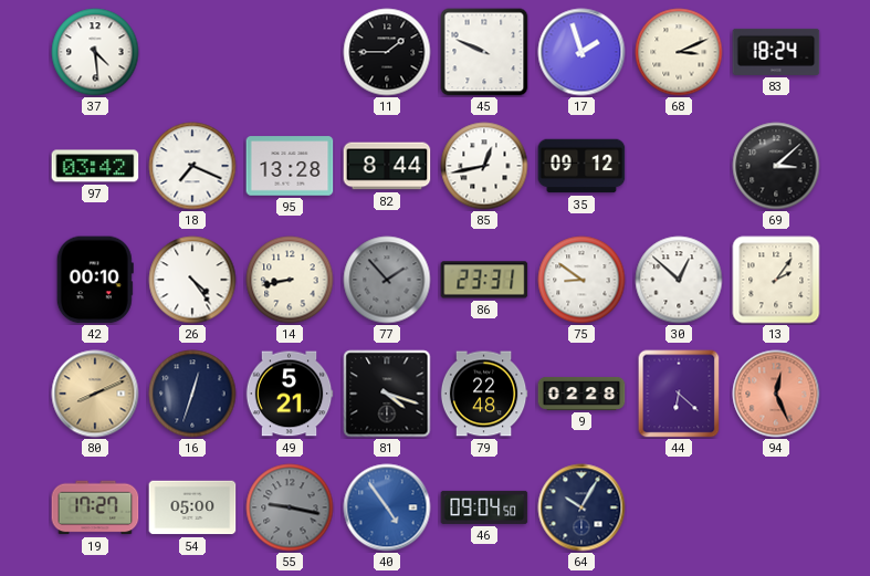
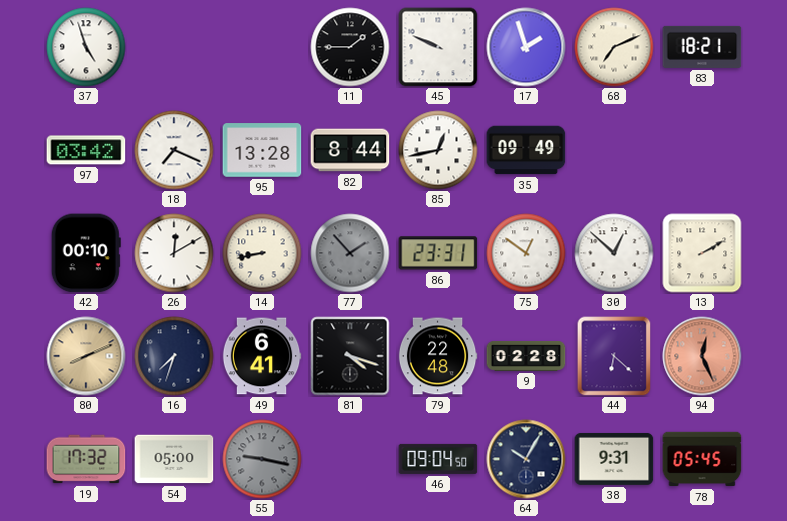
37: 4:29 -> 4:57 (86, 47)
68: 3:11 -> 7:11 (614, 47)
83: 18:24 -> 18:21 (702, 47)
35: 09:12 -> 09:49 (526, 150)
69: 3:08 -> none (776, 166)
26: 4:24 -> 12:10 (174, 253)
75: 8:51 -> 12:51 (526, 253)
13: 2:06 -> 2:10 (702, 253)
16: 12:33 -> 7:33 (174, 356)
49: 5:21 -> 6:41 (262, 356)
19: 17:27 -> 17:32 (86, 459)
40: 4:54 -> none (387, 507)
38: none -> 9:31 (614, 459)
78: none -> 05:45 (702, 459)
